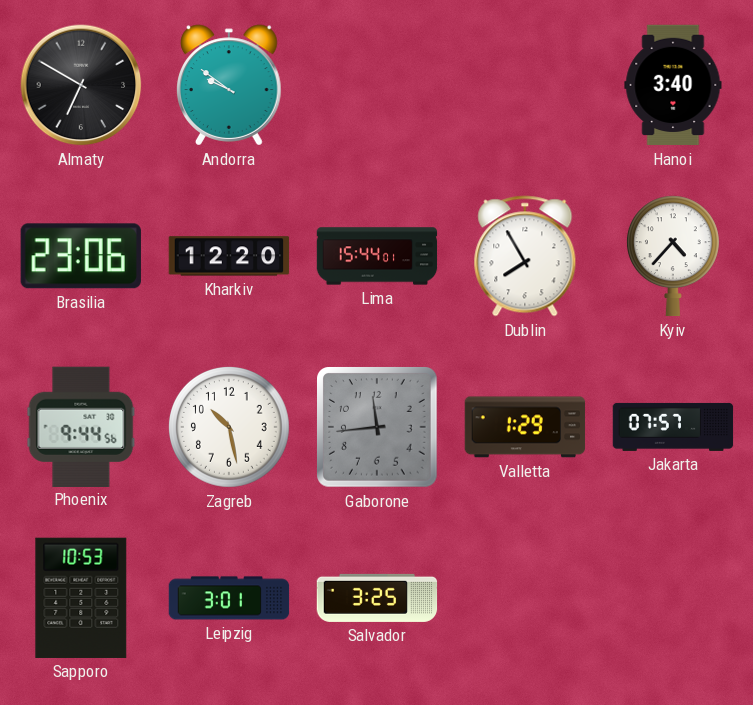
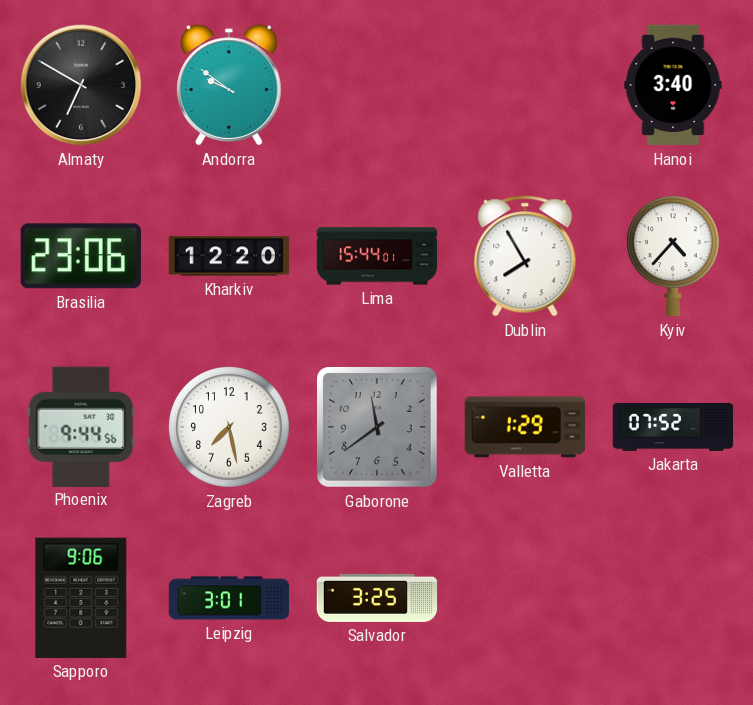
Zagreb: 10:28 -> 7:28 (229, 427)
Gaborone: 11:44 -> 11:39 (378, 428)
Jakarta: 07:57 -> 07:52 (673, 427)
Sapporo: 10:53 -> 9:06 (81, 598)
